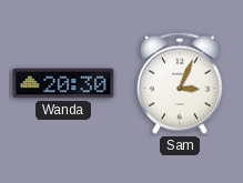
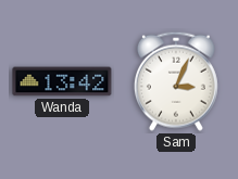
Wanda: 20:30 -> 13:42 (62, 81)
